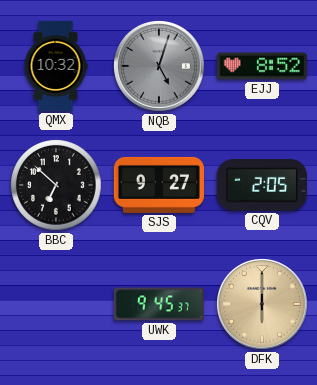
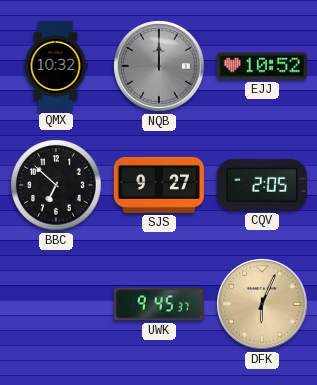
NQB: 5:03 -> 12:00 (160, 67)
EJJ: 8:52 -> 10:52 (262, 66)
DFK: 6:00 -> 6:04 (263, 305)
